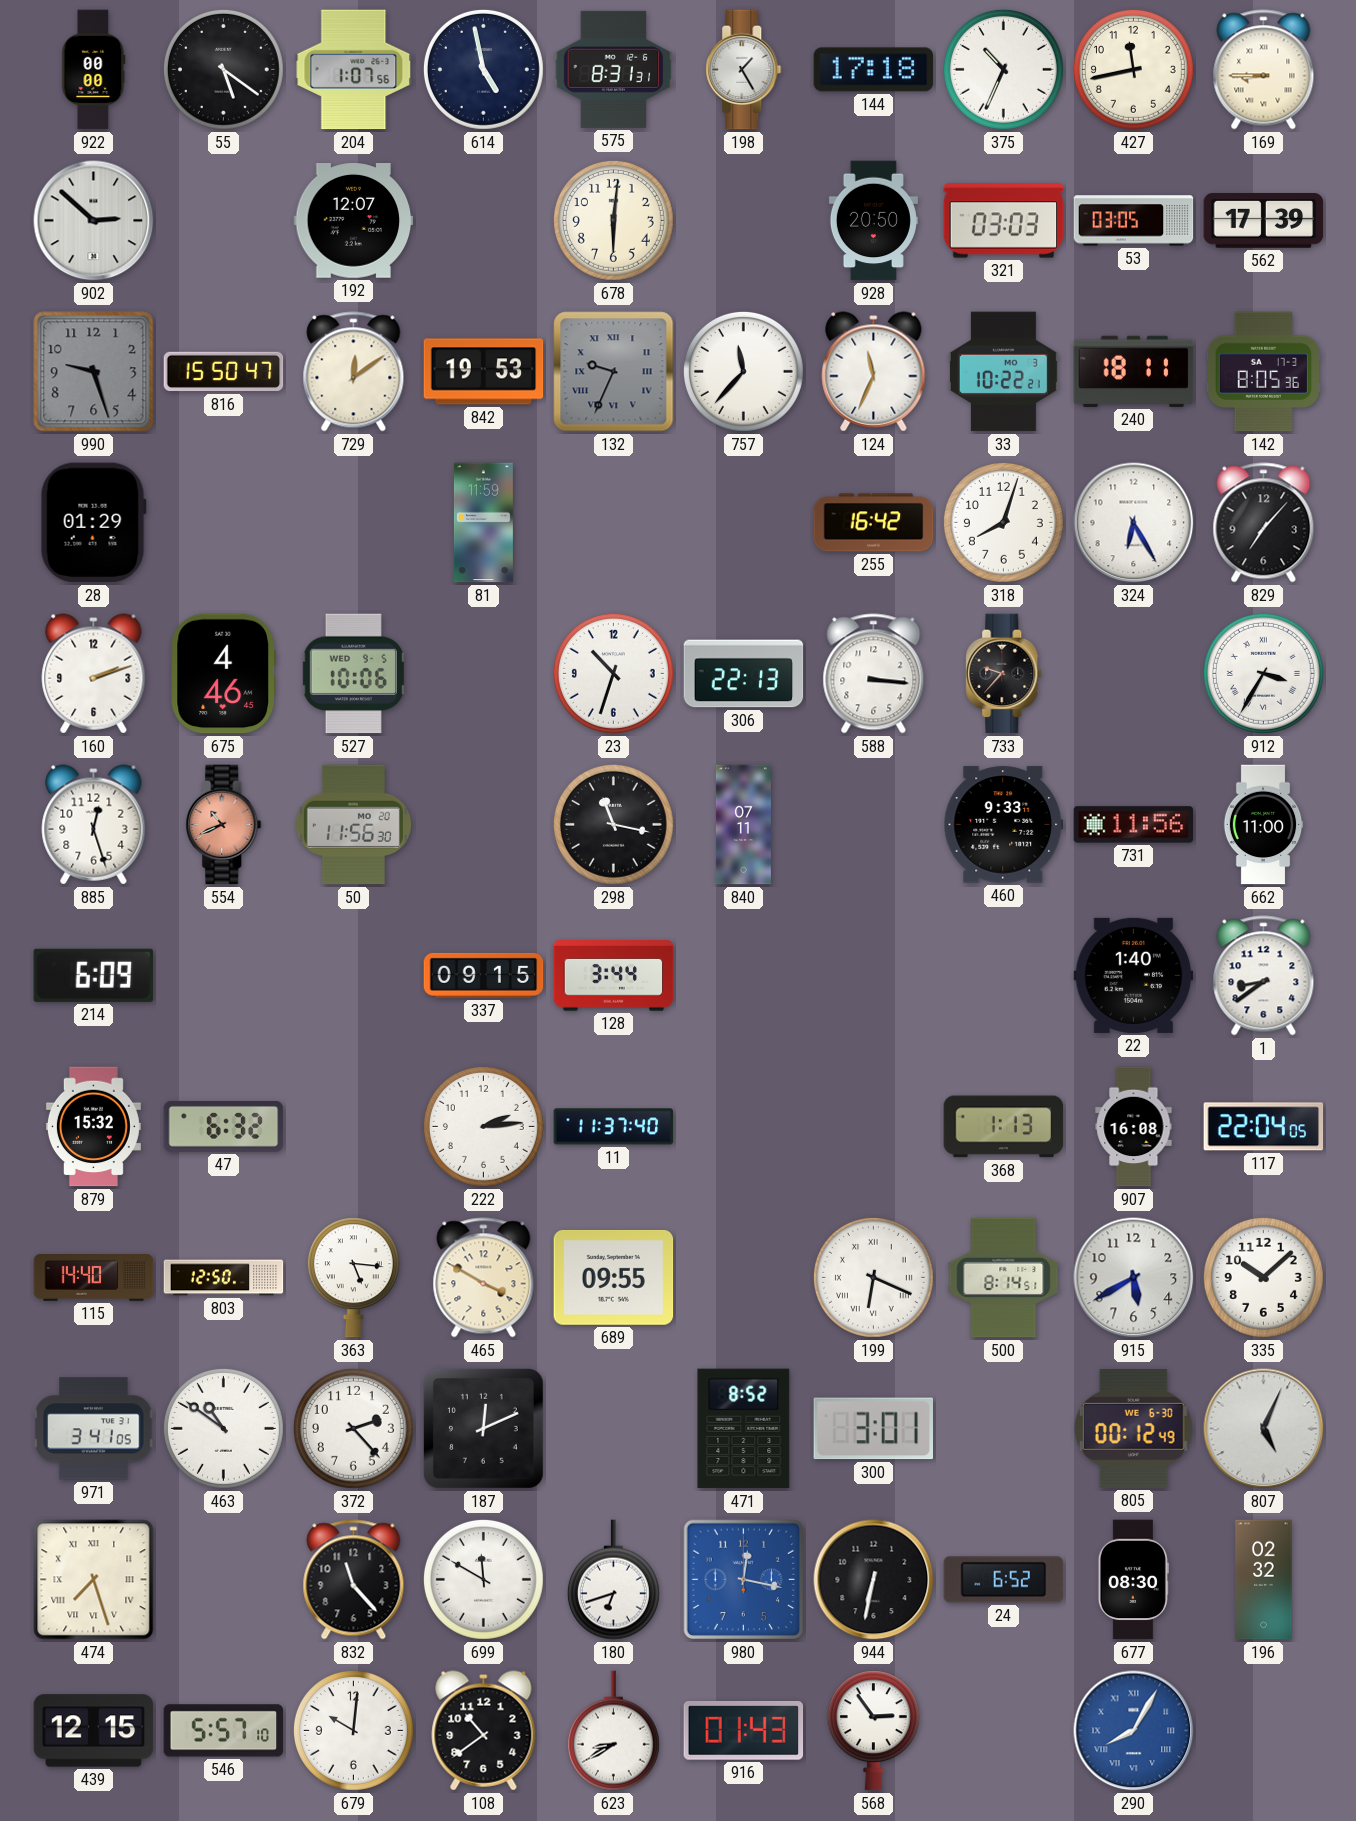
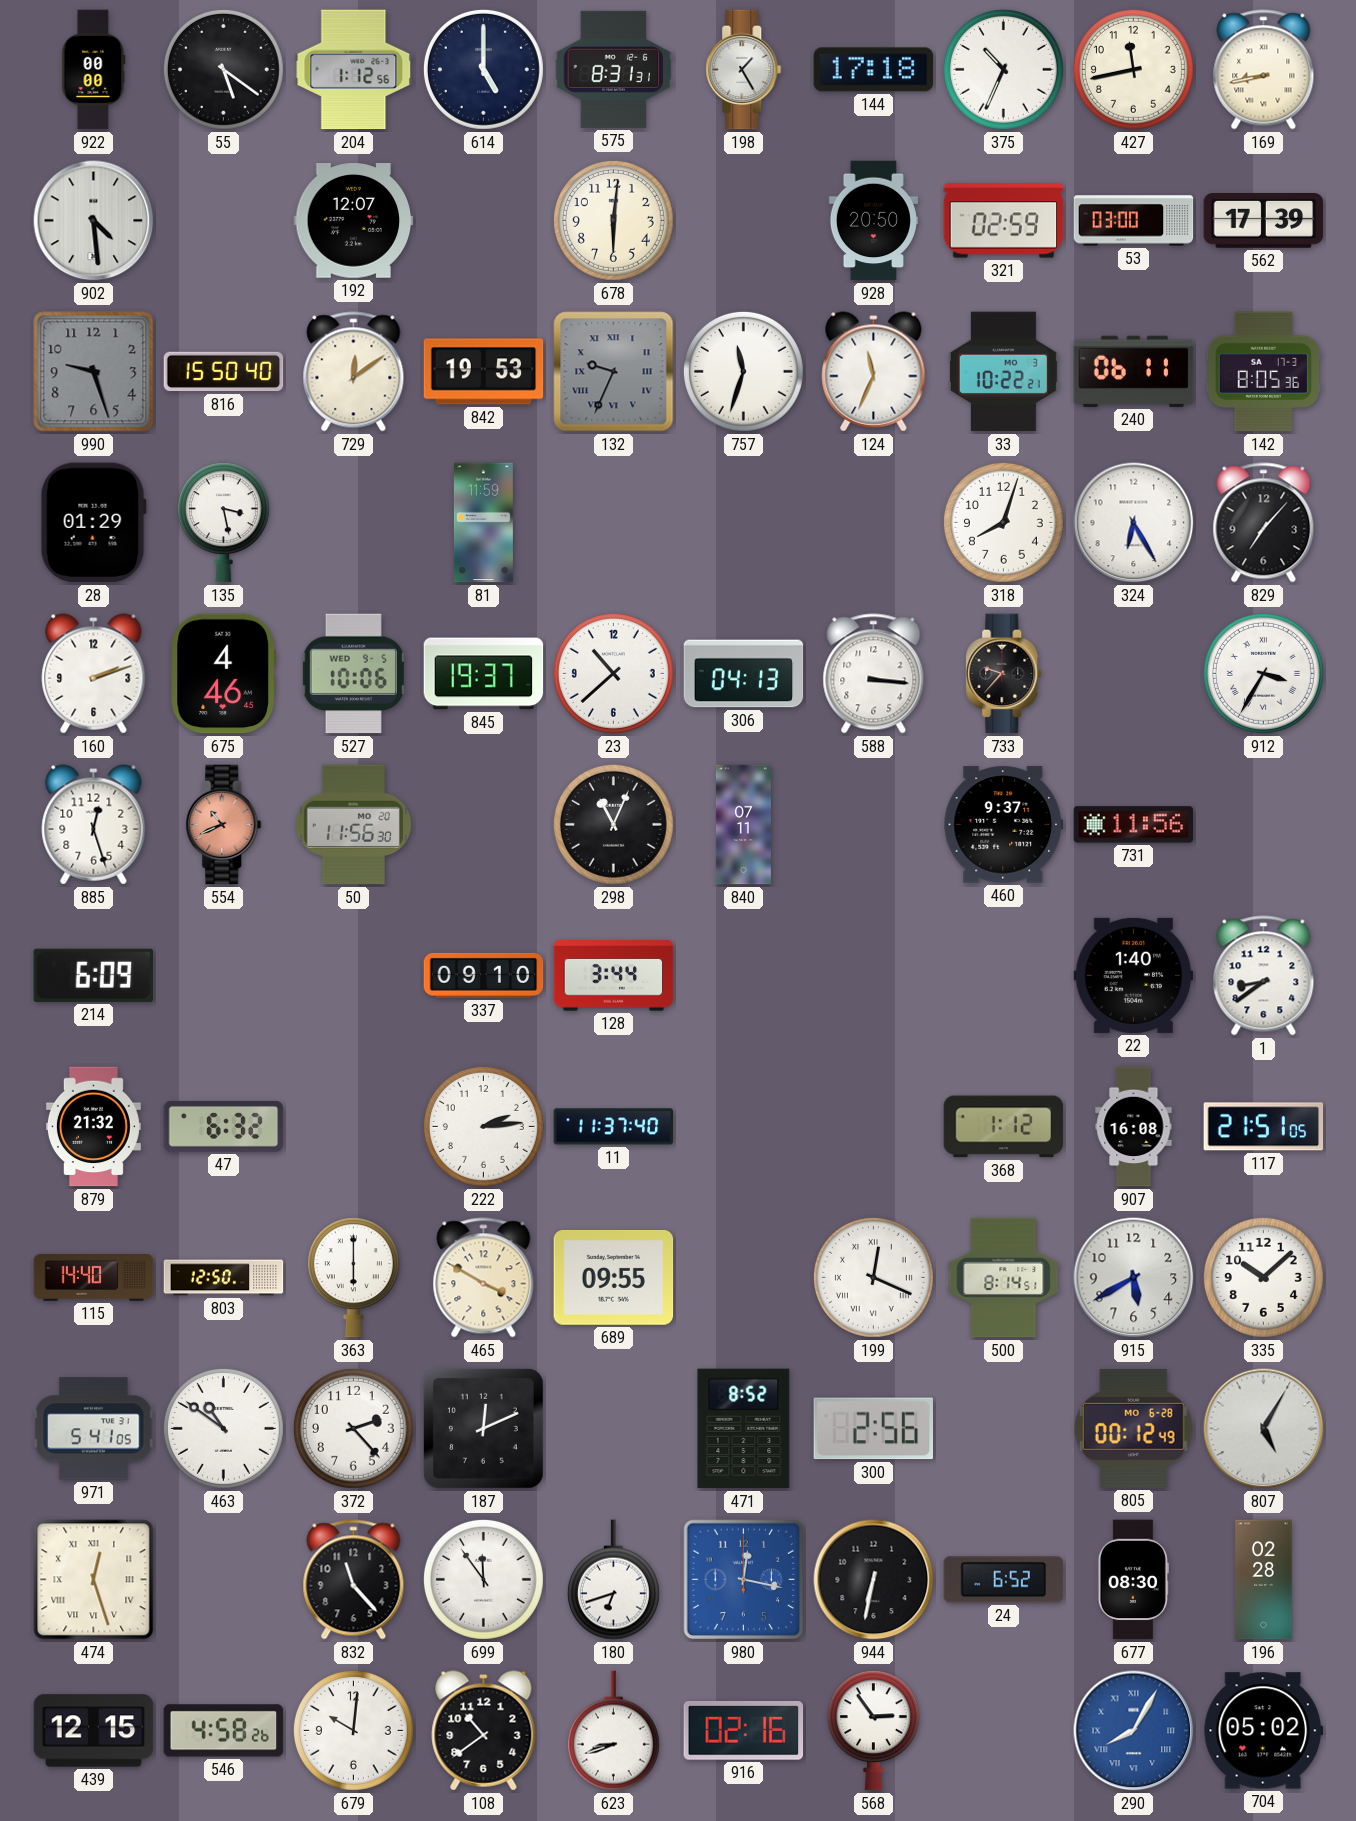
204: 1:07 -> 1:12 (354, 70)
614: 4:58 -> 5:00 (483, 69)
169: 8:45 -> 8:43 (1264, 70)
902: 2:52 -> 4:29 (94, 221)
321: 03:03 -> 02:59 (1004, 221)
53: 03:05 -> 03:00 (1134, 221)
816: 15:50:47 -> 15:50:40 (224, 372)
757: 11:37 -> 11:33 (743, 371)
240: 18:11 -> 06:11 (1134, 371)
135: none -> 3:28 (223, 523)
255: 16:42 -> none (874, 523)
845: none -> 19:37 (484, 674)
23: 10:33 -> 10:38 (613, 673)
306: 22:13 -> 04:13 (744, 674)
298: 11:17 -> 11:04 (613, 824)
460: 9:33 -> 9:37 (1004, 825)
662: 11:00 -> none (1263, 825)
337: 09:15 -> 09:10 (484, 975)
879: 15:32 -> 21:32 (93, 1127)
368: 1:13 -> 1:12 (1004, 1127)
117: 22:04 -> 21:51 (1264, 1127)
363: 5:16 -> 6:00 (353, 1278)
199: 6:19 -> 12:19 (873, 1277)
971: 3:41 -> 5:41 (94, 1429)
300: 3:01 -> 2:56 (873, 1429)
805 date: WE 6-30 -> MO 6-28 (1133, 1428)
807: 5:04 -> 5:05 (1264, 1429)
474: 7:27 -> 12:27 (94, 1580)
699: 11:50 -> 11:54 (483, 1579)
196: 02:32 -> 02:28 (1264, 1580)
546: 5:57 -> 4:58 (224, 1731)
623: 8:40 -> 8:42 (613, 1731)
916: 01:43 -> 02:16 (744, 1731)
704: none -> 05:02 (1264, 1731)
